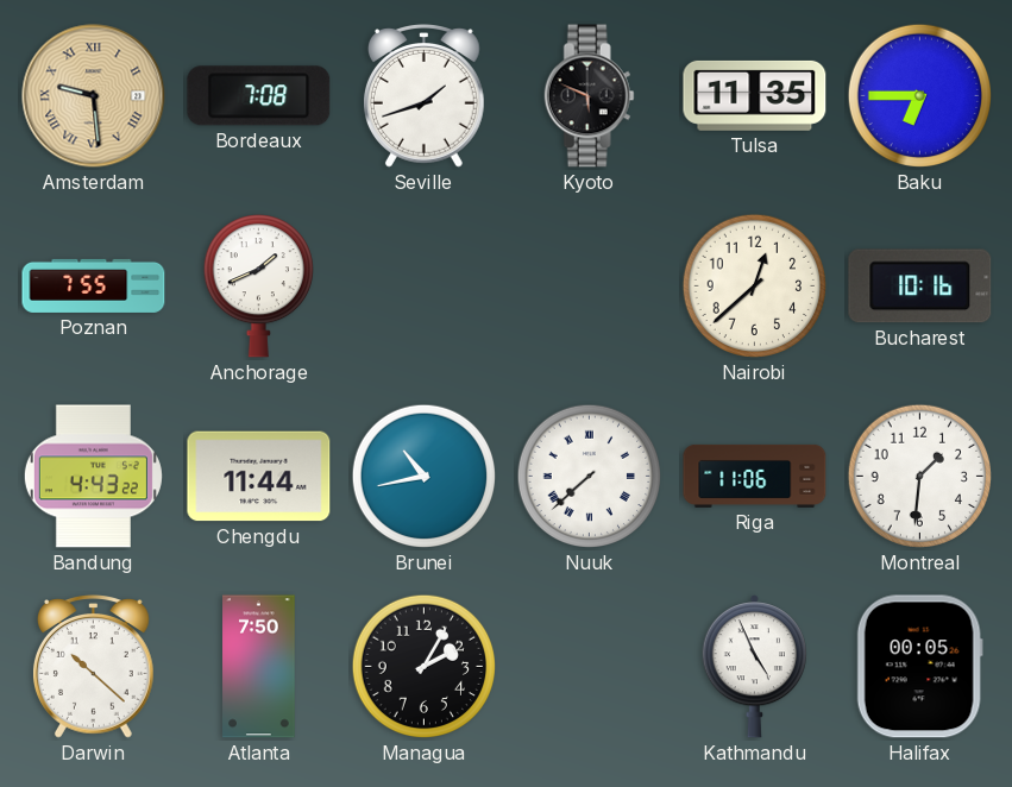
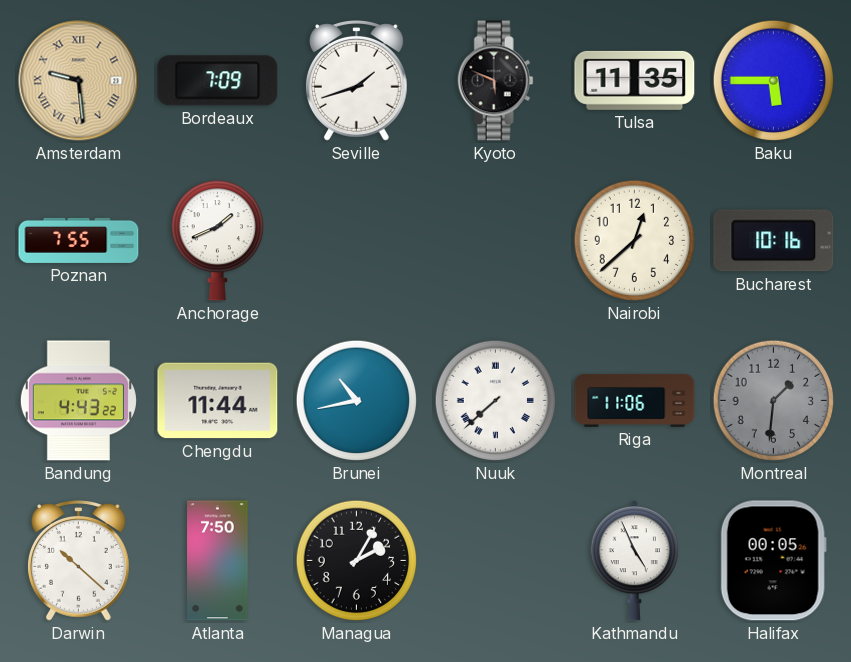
Bordeaux: 7:08 -> 7:09 (218, 81)
Baku: 6:45 -> 5:45 (774, 81)
Montreal dial: white -> grey (774, 401)
